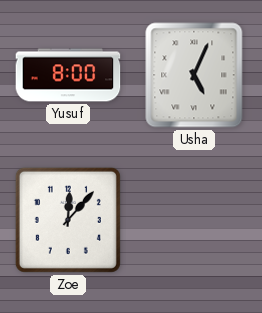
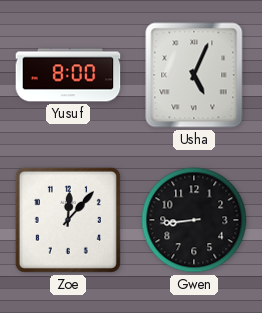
Gwen: none -> 8:44 (194, 220)
